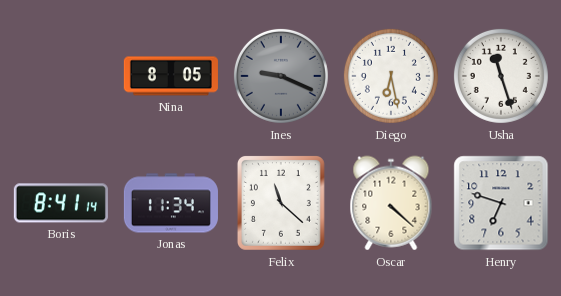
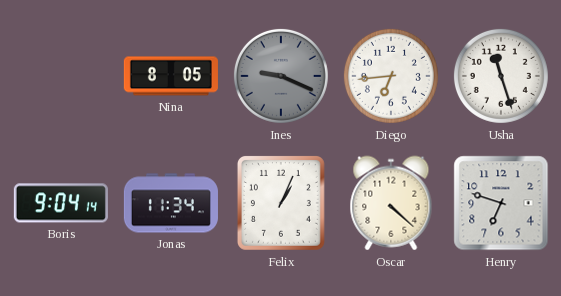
Diego: 6:28 -> 6:44 (391, 76)
Boris: 8:41 -> 9:04 (61, 203)
Felix: 11:22 -> 1:04 (281, 203)
